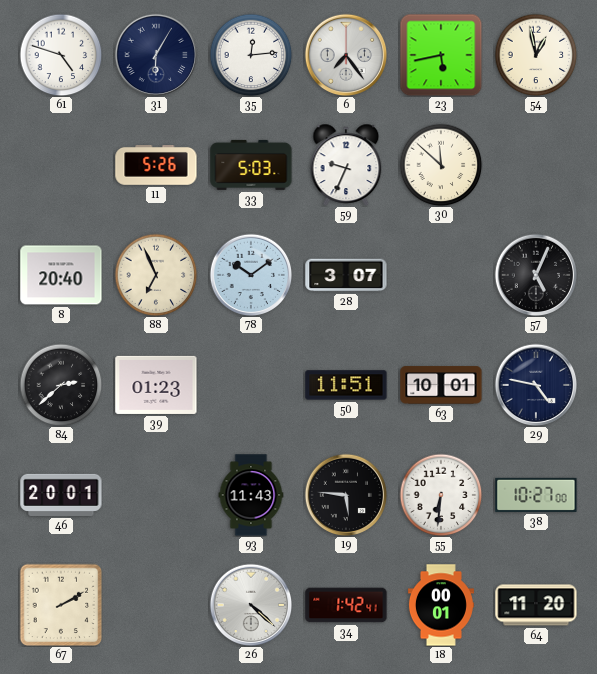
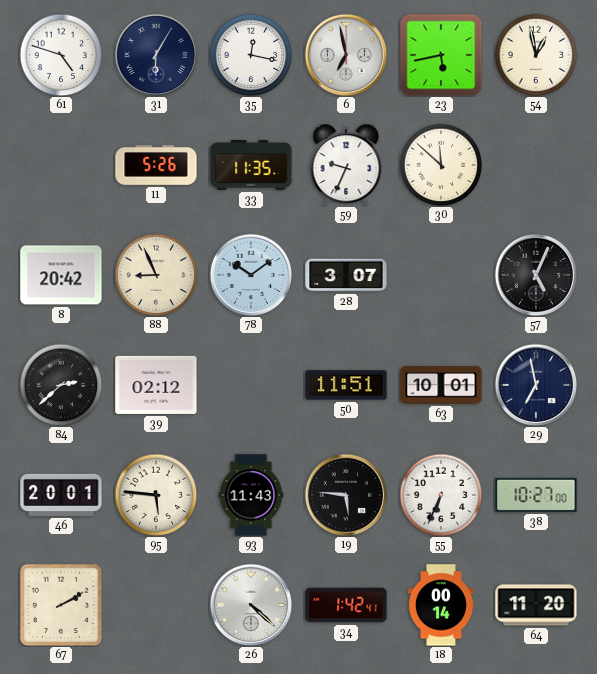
35: 12:14 -> 12:17 (251, 55)
6: 7:24 -> 6:58 (346, 55)
33: 5:03 -> 11:35 (251, 165)
8: 20:40 -> 20:42 (61, 275)
88: 6:56 -> 8:56 (156, 275)
39: 01:23 -> 02:12 (156, 385)
29: 4:47 -> 6:58 (536, 385)
95: none -> 5:46 (156, 495)
55: 6:31 -> 6:34 (441, 495)
18: 00:01 -> 00:14 (441, 605)
